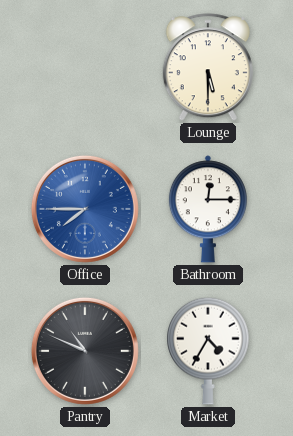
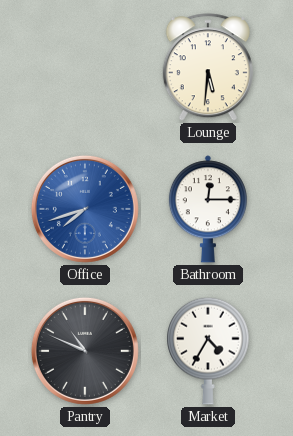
Lounge: 5:30 -> 5:31 (208, 68)
Office: 7:45 -> 7:42 (85, 209)
